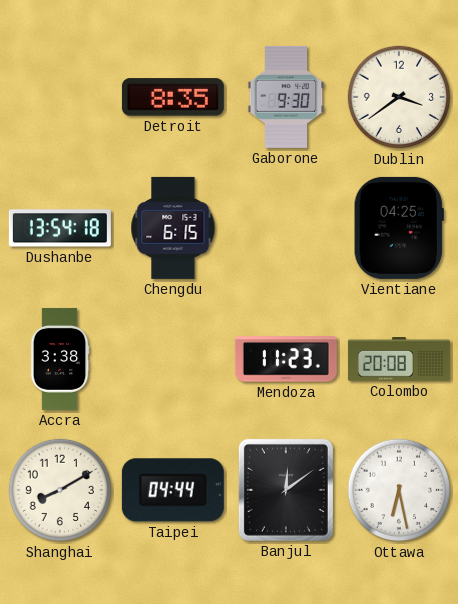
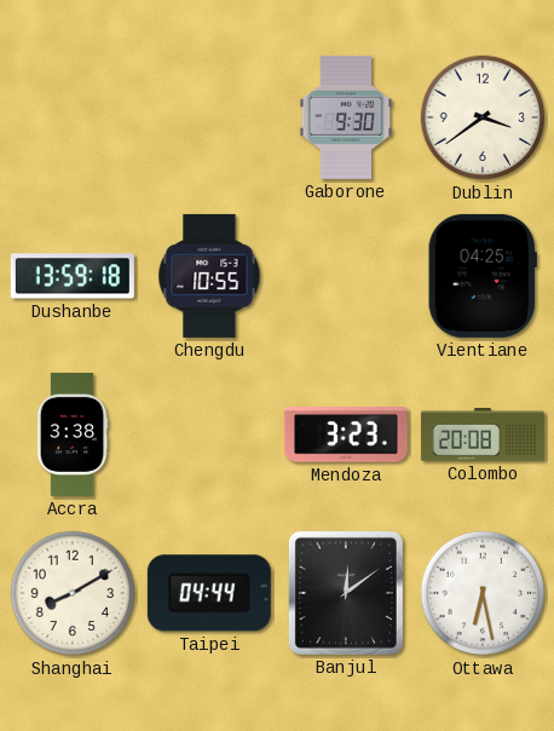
Detroit: 8:35 -> none (173, 97)
Dushanbe: 13:54 -> 13:59 (73, 276)
Chengdu: 6:15 -> 10:55 (209, 276)
Mendoza: 11:23 -> 3:23 (346, 434)
